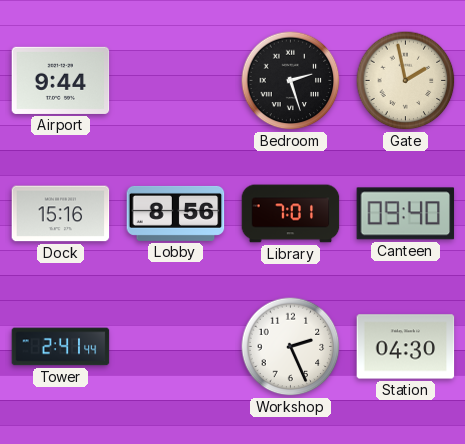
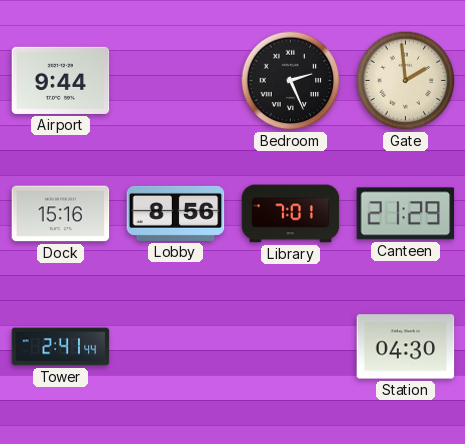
Bedroom: 2:27 -> 2:26 (291, 81)
Gate: 1:58 -> 1:59 (406, 81)
Canteen: 09:40 -> 21:29 (406, 214)
Workshop: 2:26 -> none (291, 347)
